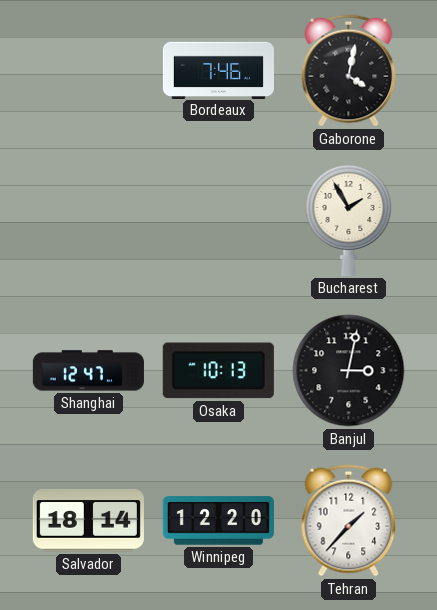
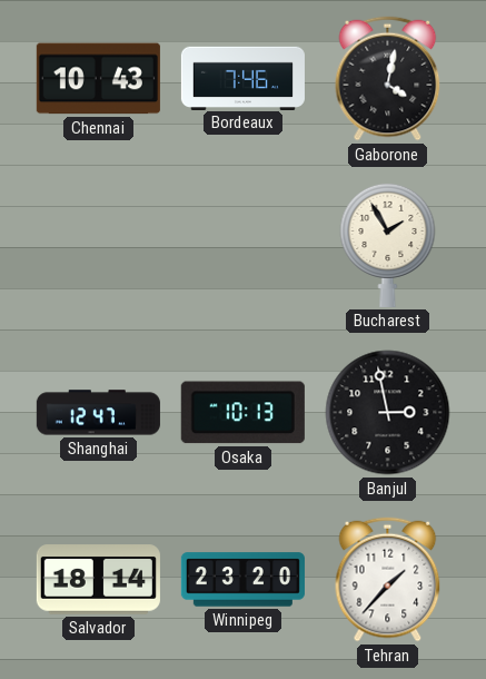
Chennai: none -> 10:43 (98, 79)
Banjul: 3:02 -> 2:58 (388, 413)
Winnipeg: 12:20 -> 23:20 (242, 580)
